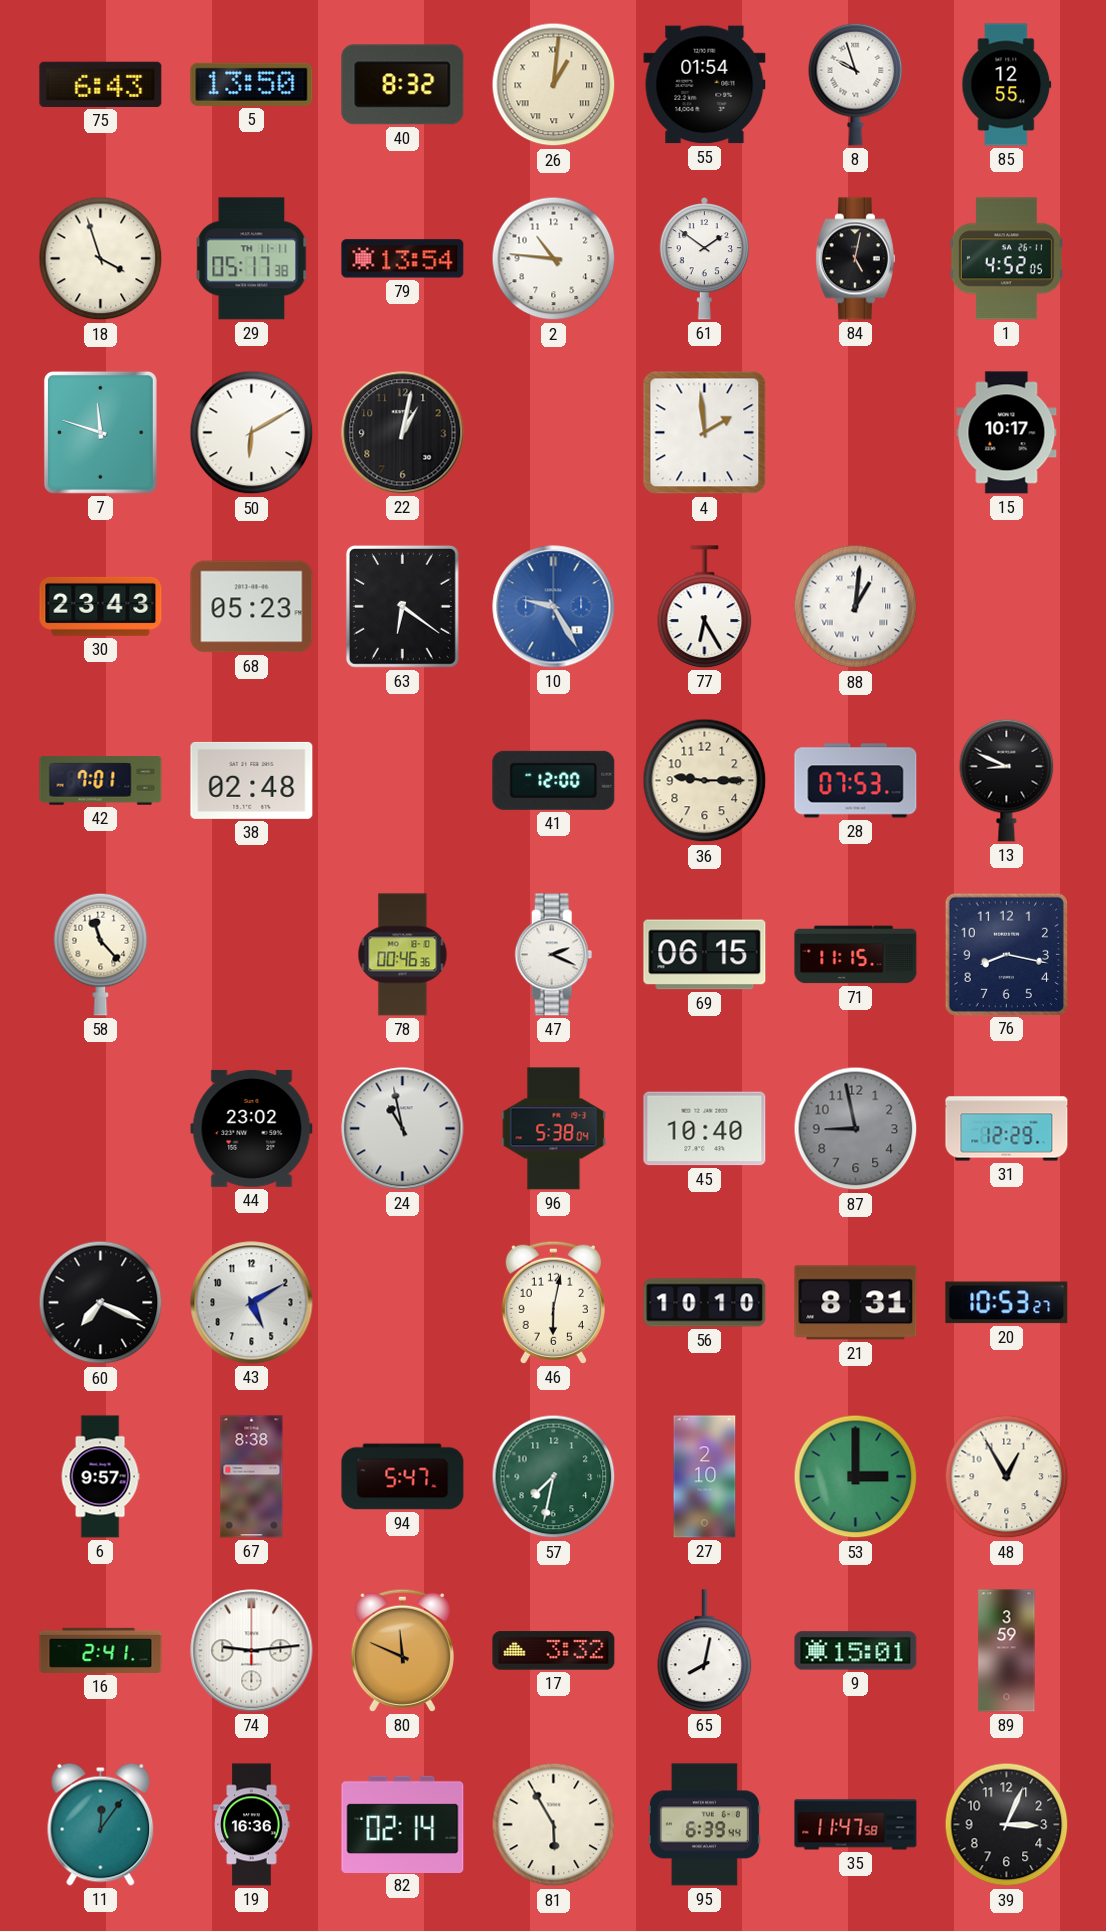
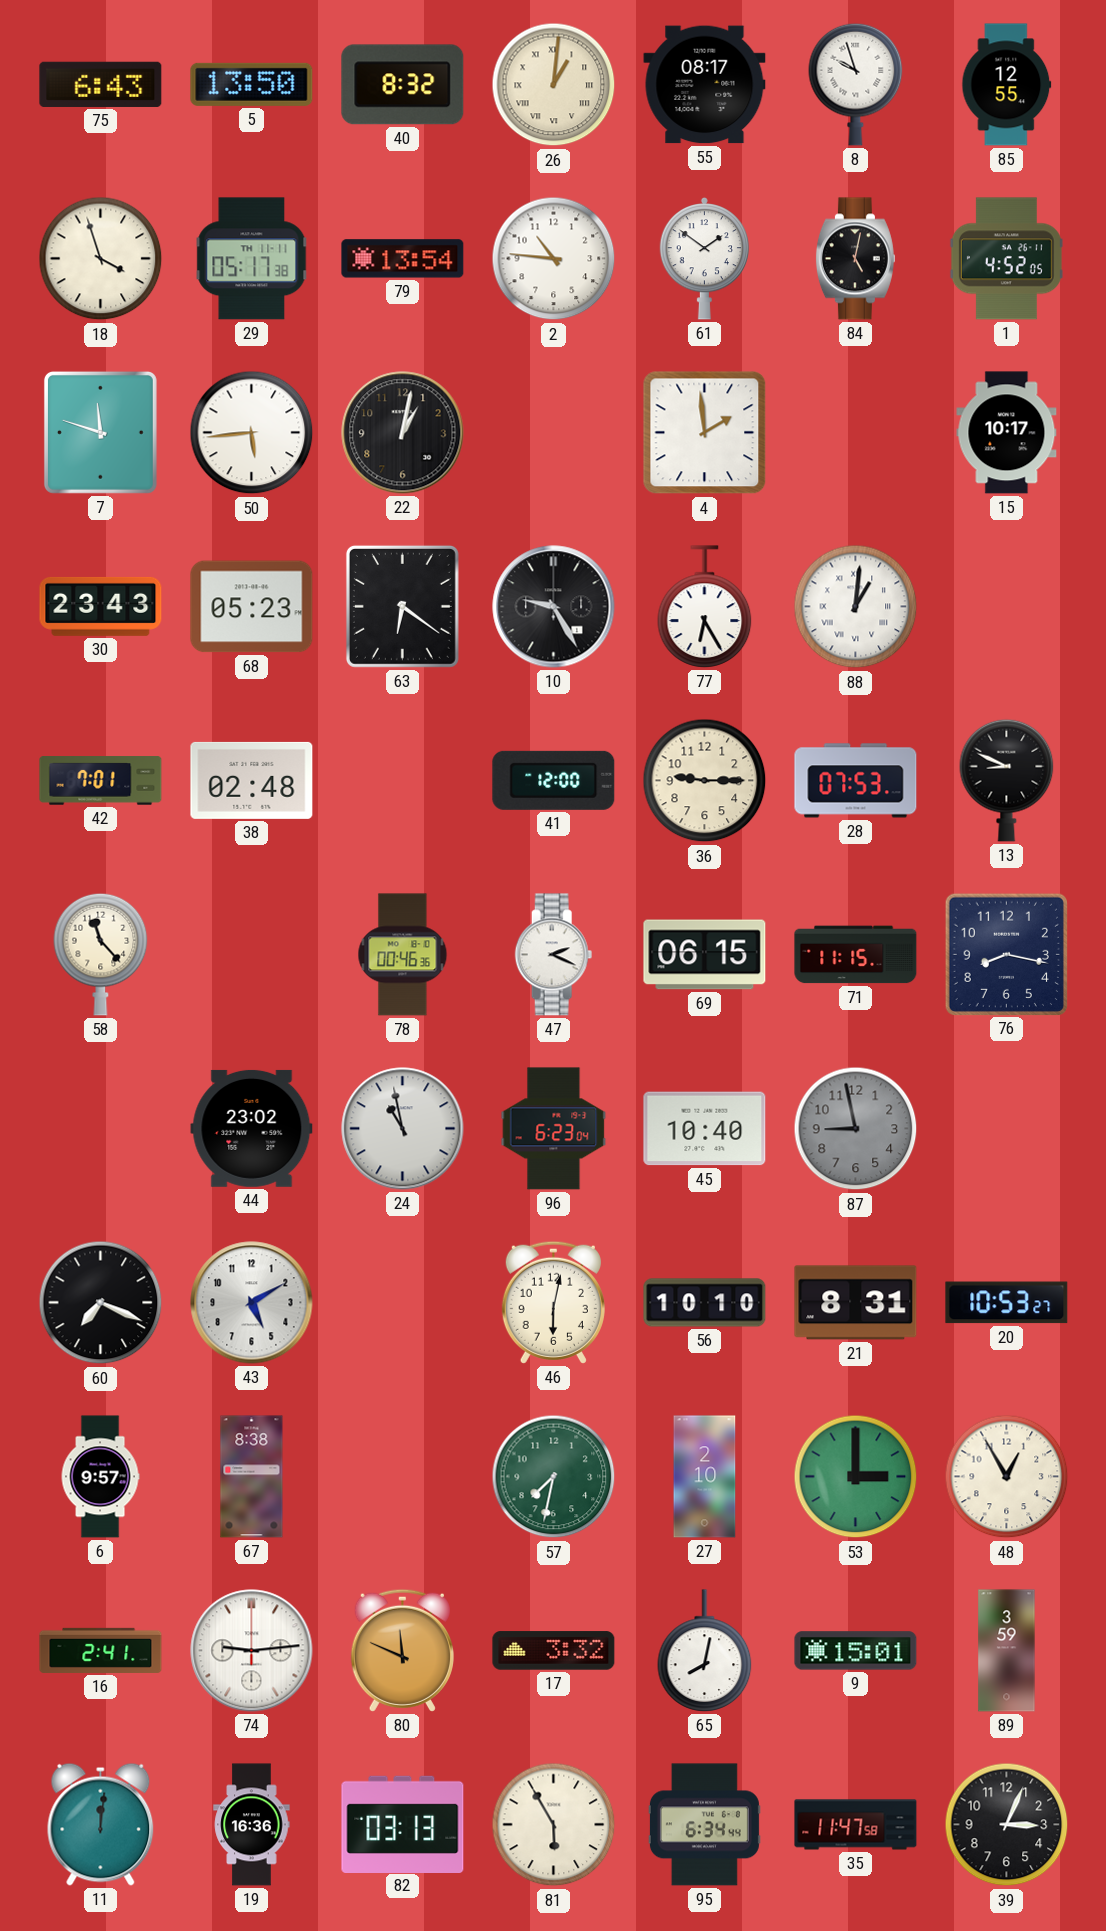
55: 01:54 -> 08:17 (705, 85)
50: 6:10 -> 5:44 (252, 433)
10 dial: blue -> black (554, 607)
96: 5:38 -> 6:23 (554, 1129)
31: 12:29 -> none (1007, 1129)
94: 5:47 -> none (403, 1477)
11: 12:06 -> 12:01 (101, 1824)
82: 02:14 -> 03:13 (403, 1824)
95: 6:39 -> 6:34 (704, 1825)
